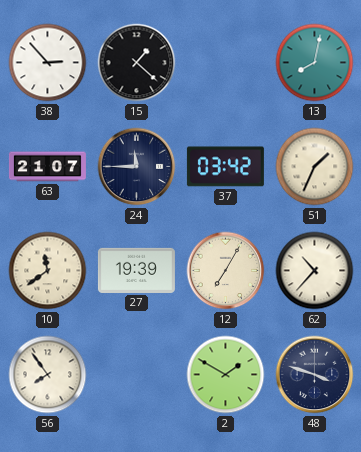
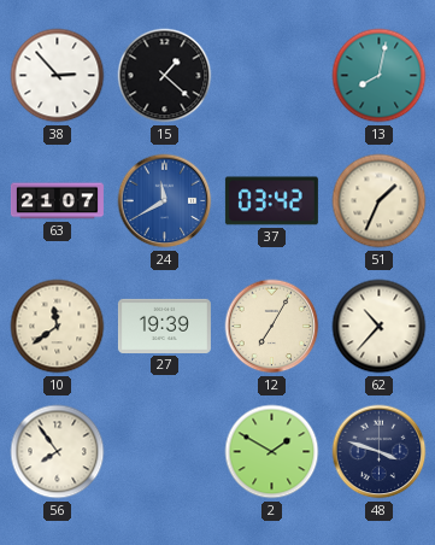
24: 11:45 -> 11:40 (165, 201)
24 dial: navy -> blue (165, 201)
